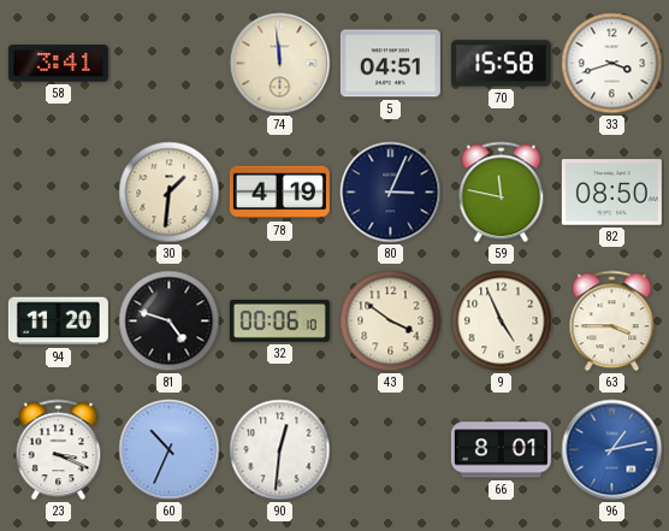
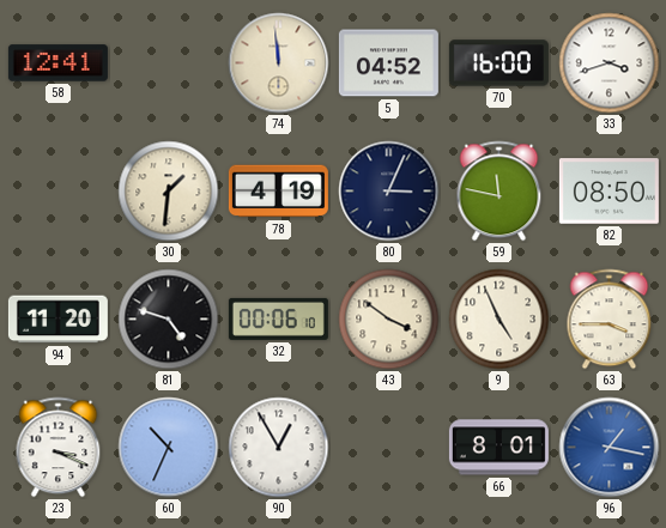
58: 3:41 -> 12:41 (57, 63)
5: 04:51 -> 04:52 (388, 63)
70: 15:58 -> 16:00 (498, 63)
90: 12:31 -> 12:55 (279, 448)
96: 1:13 -> 1:17 (610, 448)
